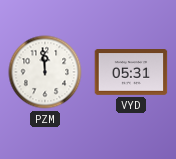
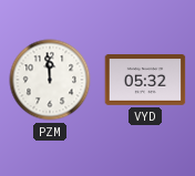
VYD: 05:31 -> 05:32 (145, 81)
